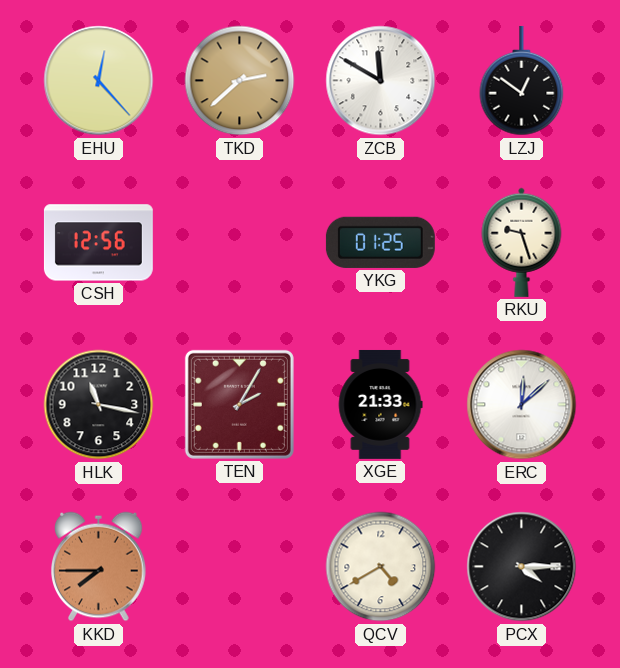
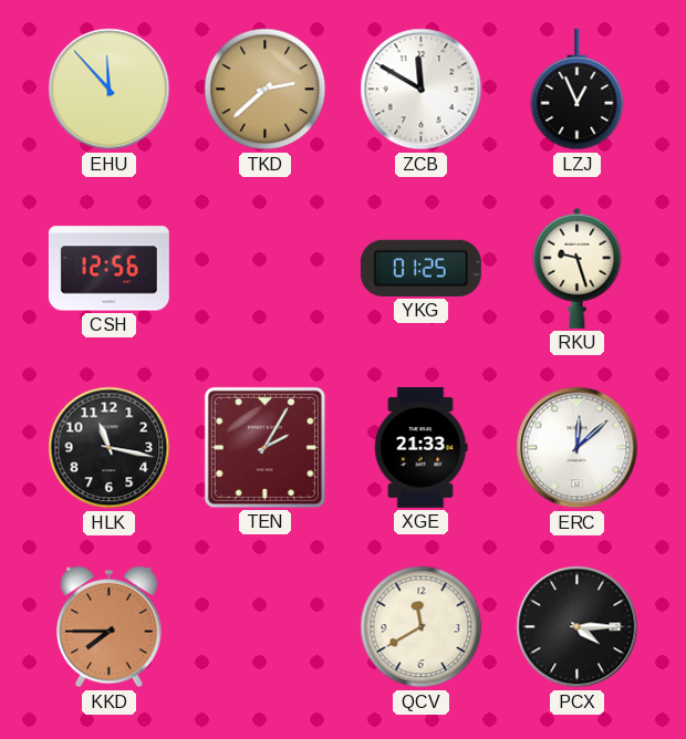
EHU: 12:23 -> 11:53 (110, 90)
LZJ: 12:51 -> 12:56 (578, 90)
QCV: 4:40 -> 11:40 (422, 627)
